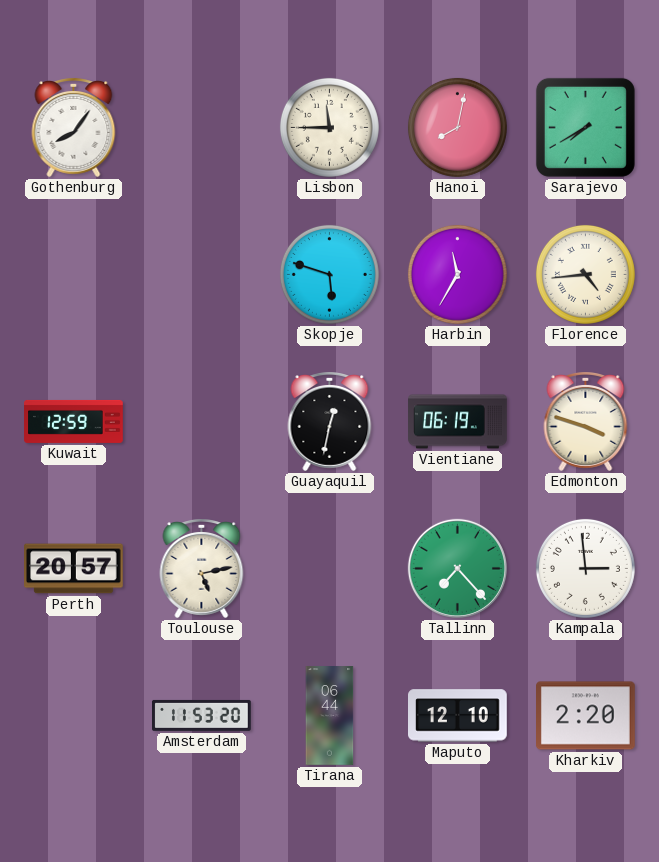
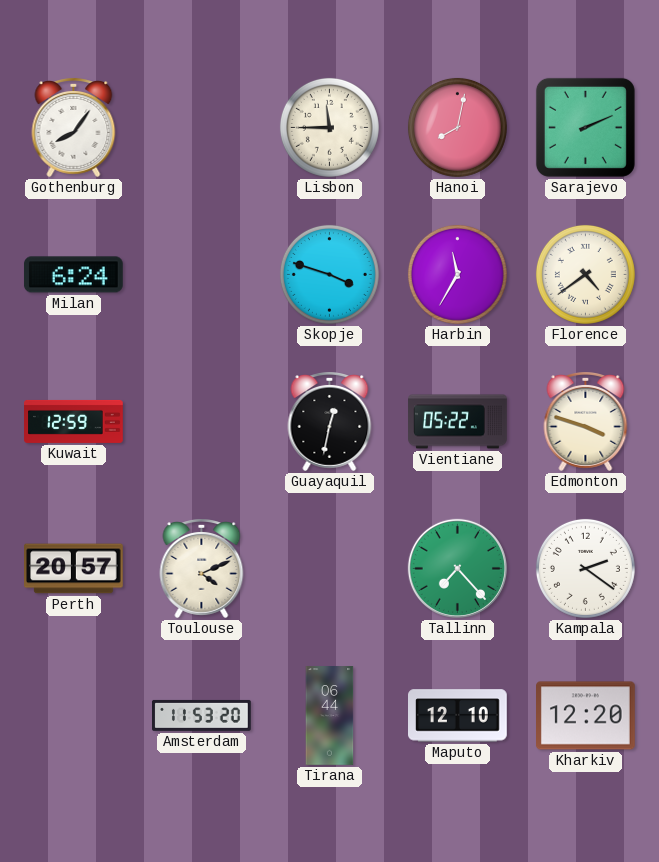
Sarajevo: 7:40 -> 2:11 (585, 127)
Milan: none -> 6:24 (74, 275)
Skopje: 5:48 -> 3:48 (329, 274)
Florence: 4:44 -> 4:39 (585, 274)
Vientiane: 06:19 -> 05:22 (458, 422)
Toulouse: 5:13 -> 4:11 (202, 569)
Kampala: 2:59 -> 2:21 (585, 568)
Kharkiv: 2:20 -> 12:20 (586, 716)
